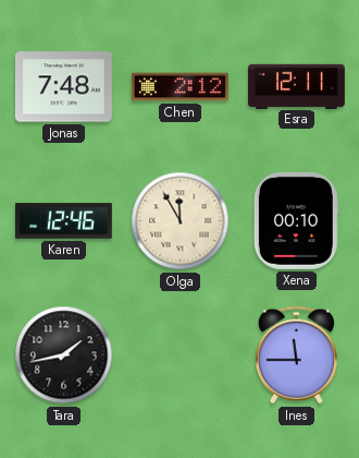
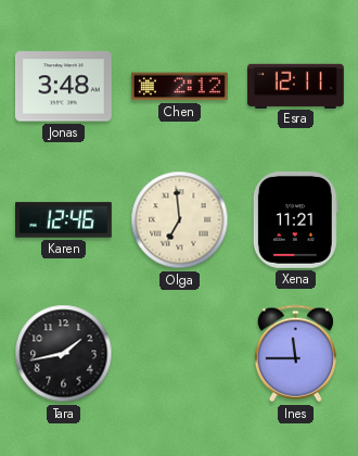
Jonas: 7:48 -> 3:48 (63, 87)
Olga: 11:55 -> 6:59 (180, 220)
Xena: 00:10 -> 11:21 (295, 219)
